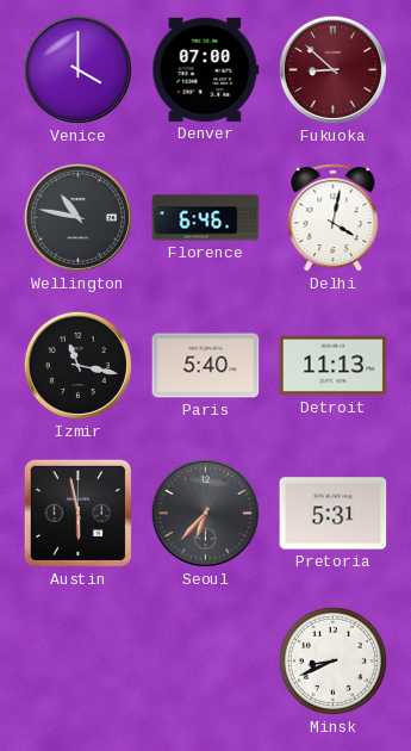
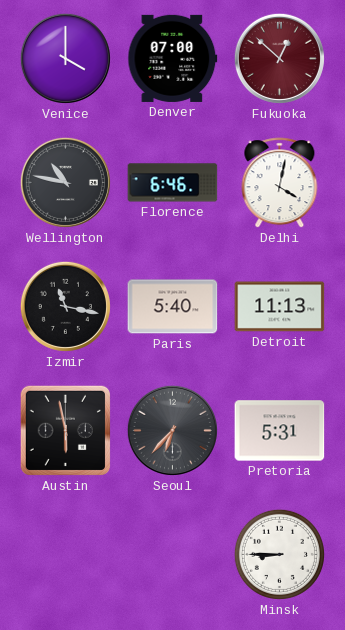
Fukuoka: 8:52 -> 12:52 (279, 58)
Minsk: 8:41 -> 8:45 (279, 554)
